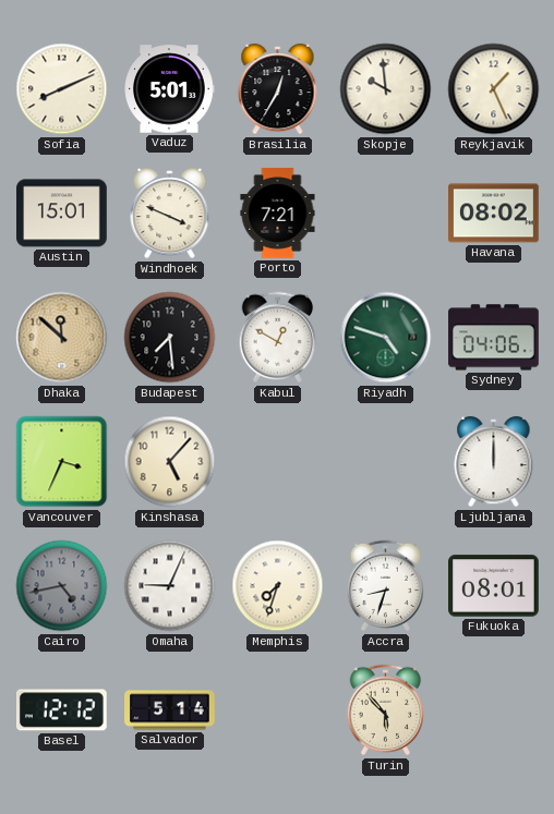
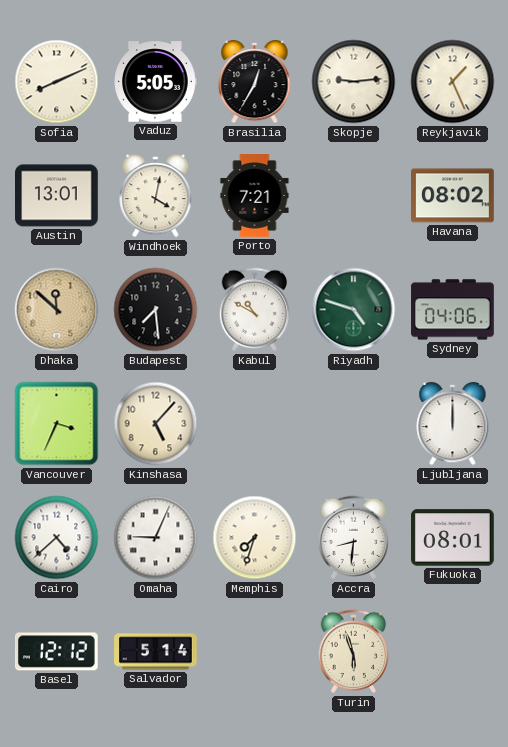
Vaduz: 5:01 -> 5:05 (155, 82)
Skopje: 9:59 -> 9:14 (354, 82)
Austin: 15:01 -> 13:01 (57, 196)
Windhoek: 3:49 -> 4:02 (156, 196)
Kabul: 12:50 -> 10:50 (255, 310)
Cairo: 4:43 -> 4:38 (57, 538)
Cairo dial: grey -> white (57, 538)
Accra: 8:33 -> 8:31 (354, 538)
Turin: 5:53 -> 5:57 (354, 652)
